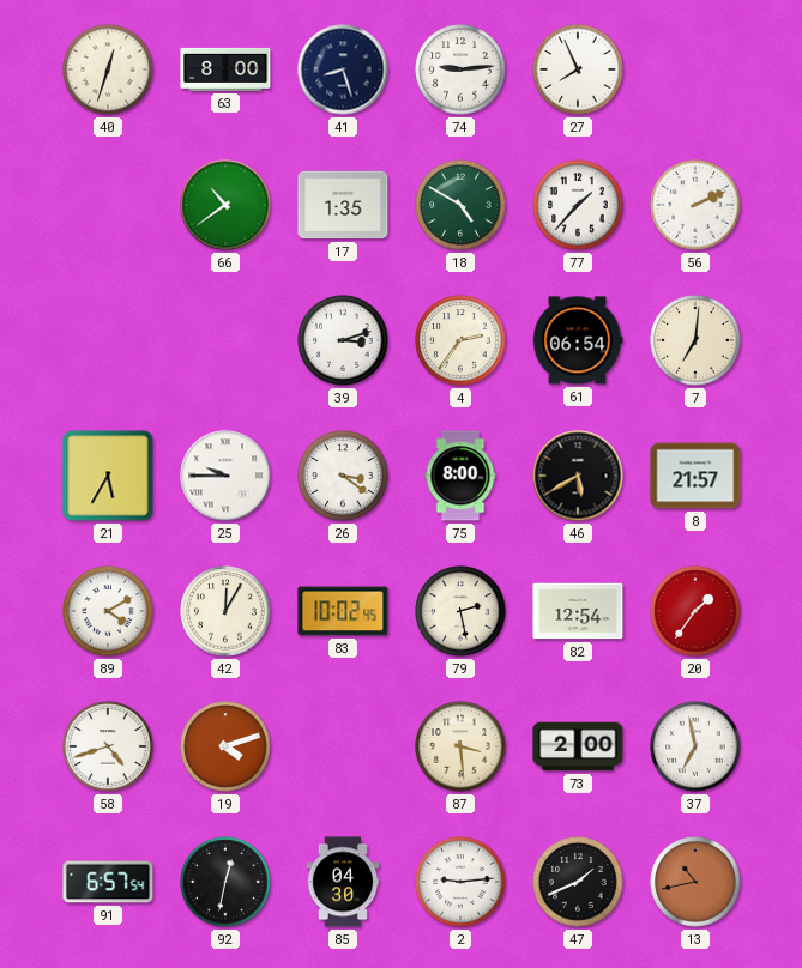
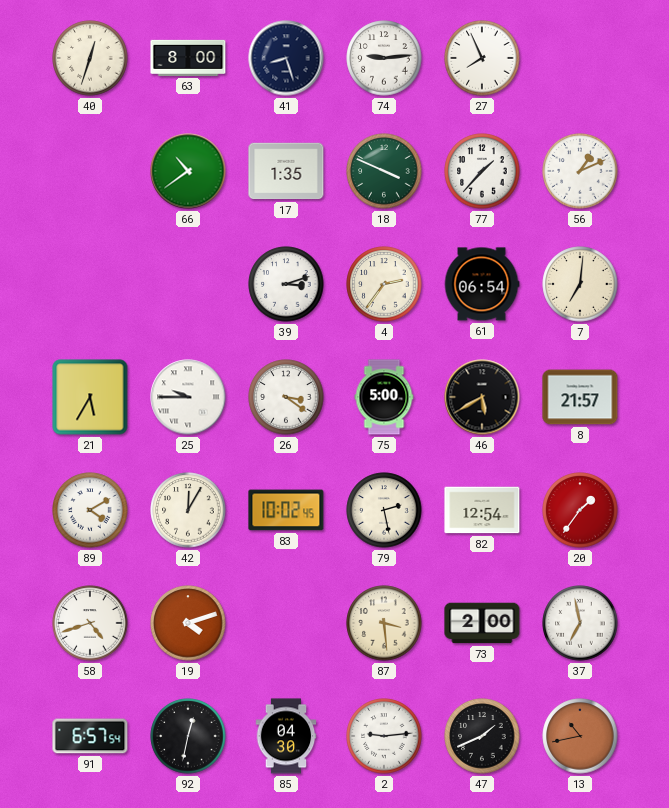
18: 4:50 -> 3:49 (384, 171)
56: 2:11 -> 1:11 (580, 171)
75: 8:00 -> 5:00 (384, 397)
